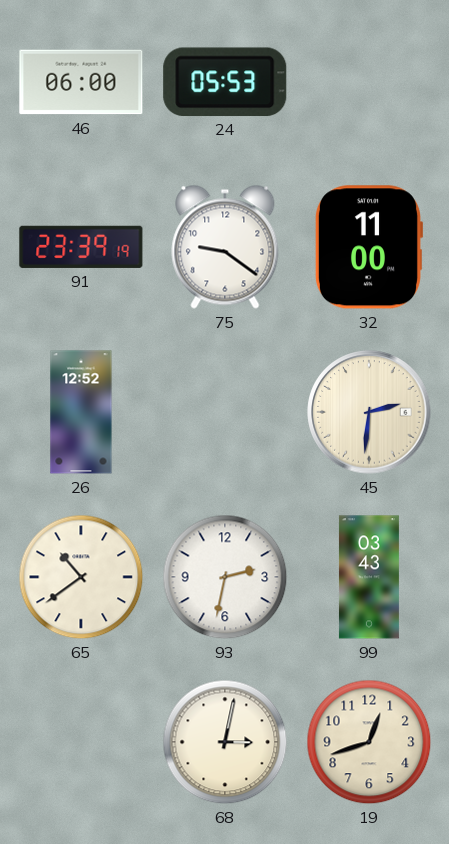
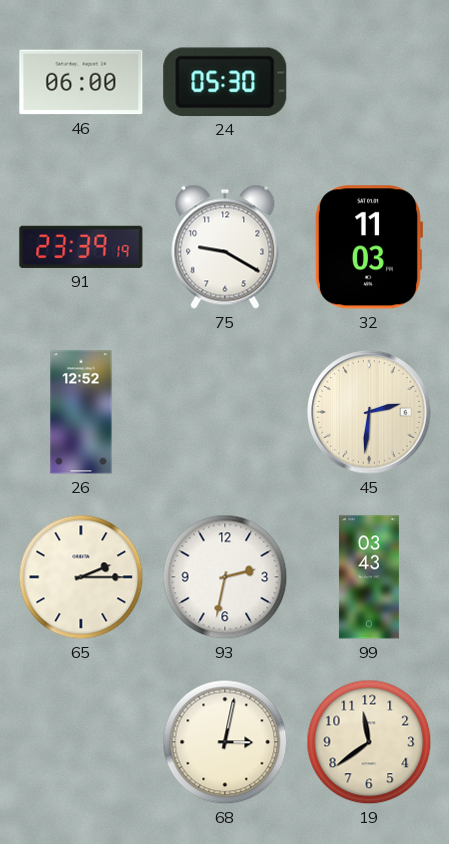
24: 05:53 -> 05:30 (225, 82)
75: 9:21 -> 9:20 (225, 247)
32: 11:00 -> 11:03 (368, 247)
65: 10:39 -> 2:15 (81, 577)
19: 12:42 -> 11:39 (369, 742)
